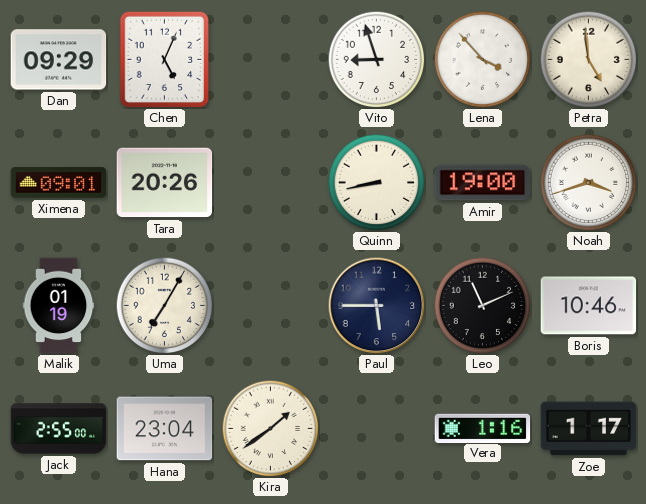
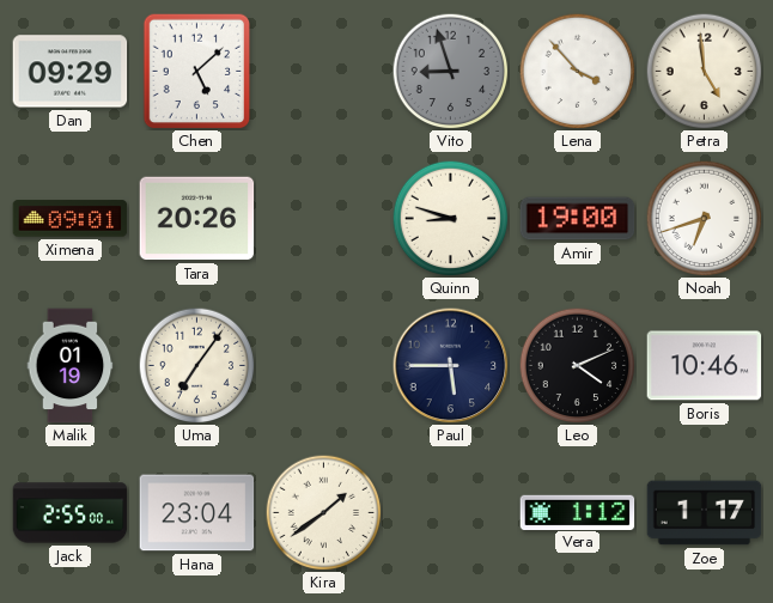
Chen: 5:04 -> 5:08 (197, 71)
Vito dial: white -> grey (450, 71)
Quinn: 8:43 -> 8:48 (450, 218)
Noah: 3:42 -> 6:42 (704, 218)
Uma: 7:05 -> 7:06 (196, 365)
Leo: 11:11 -> 4:11 (577, 365)
Vera: 1:16 -> 1:12 (578, 512)
